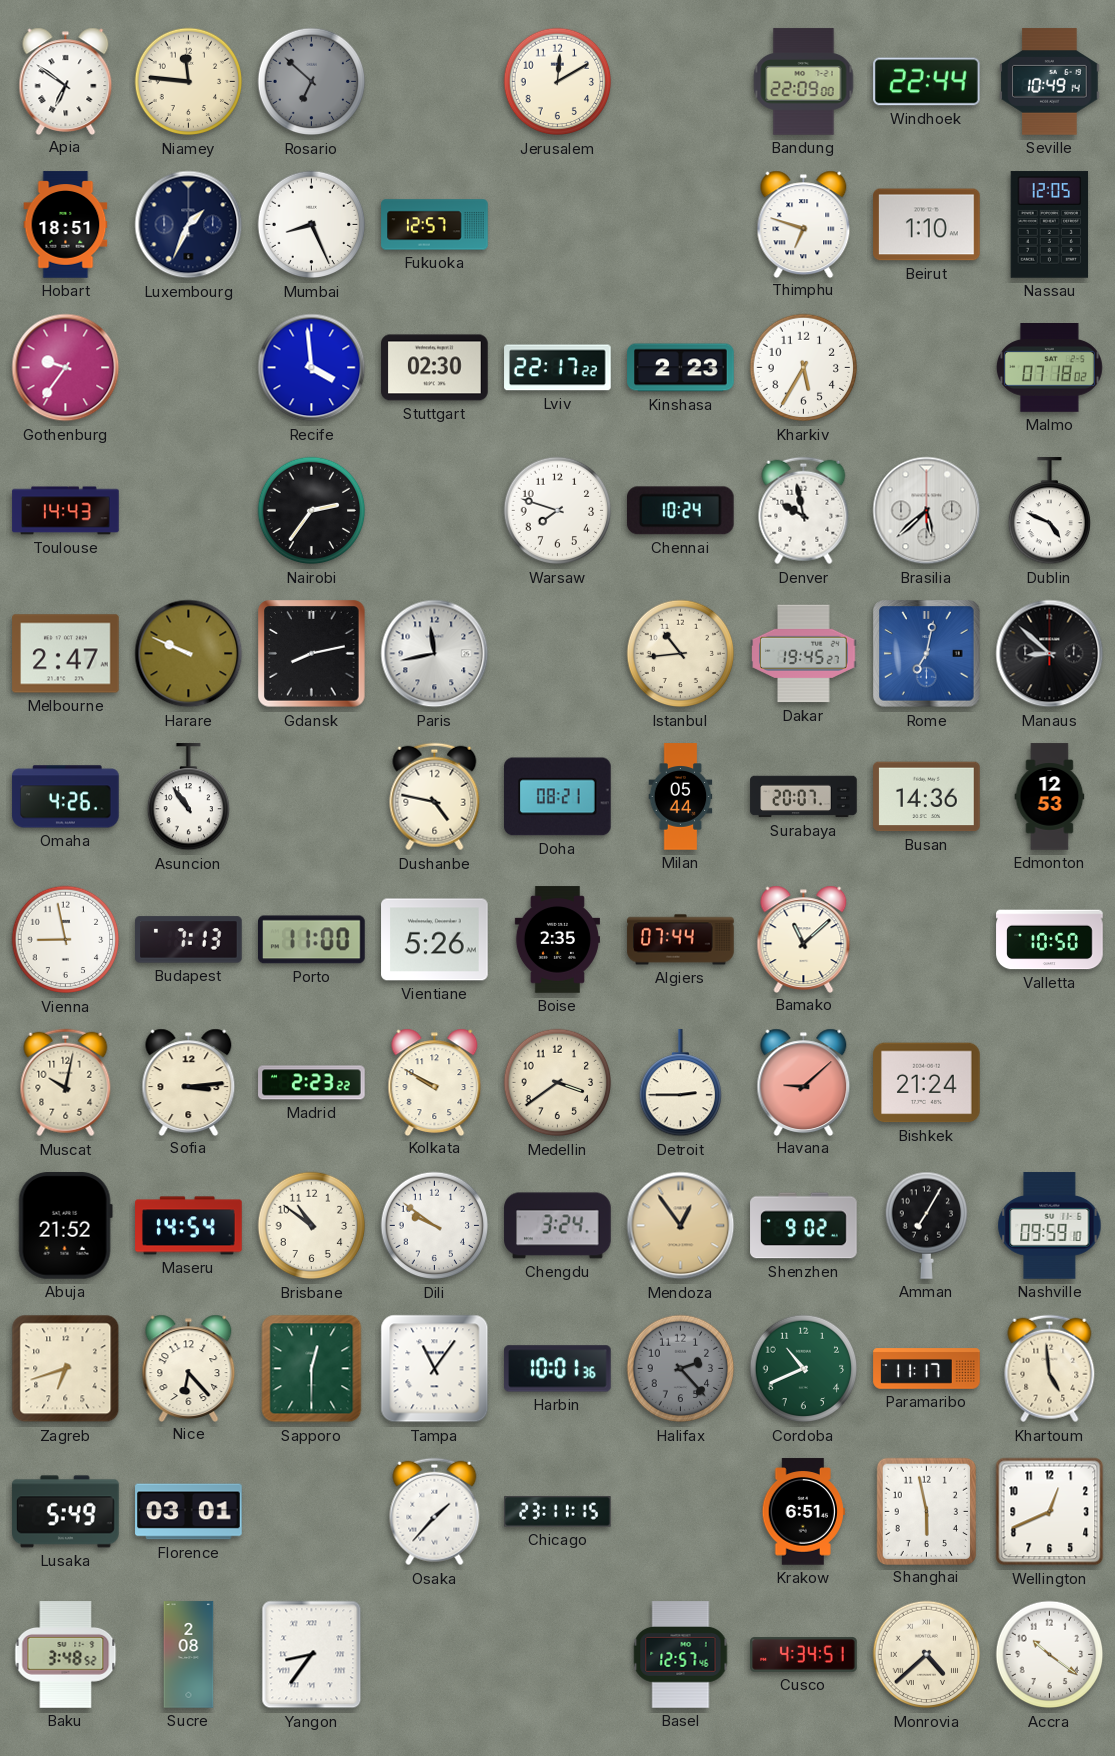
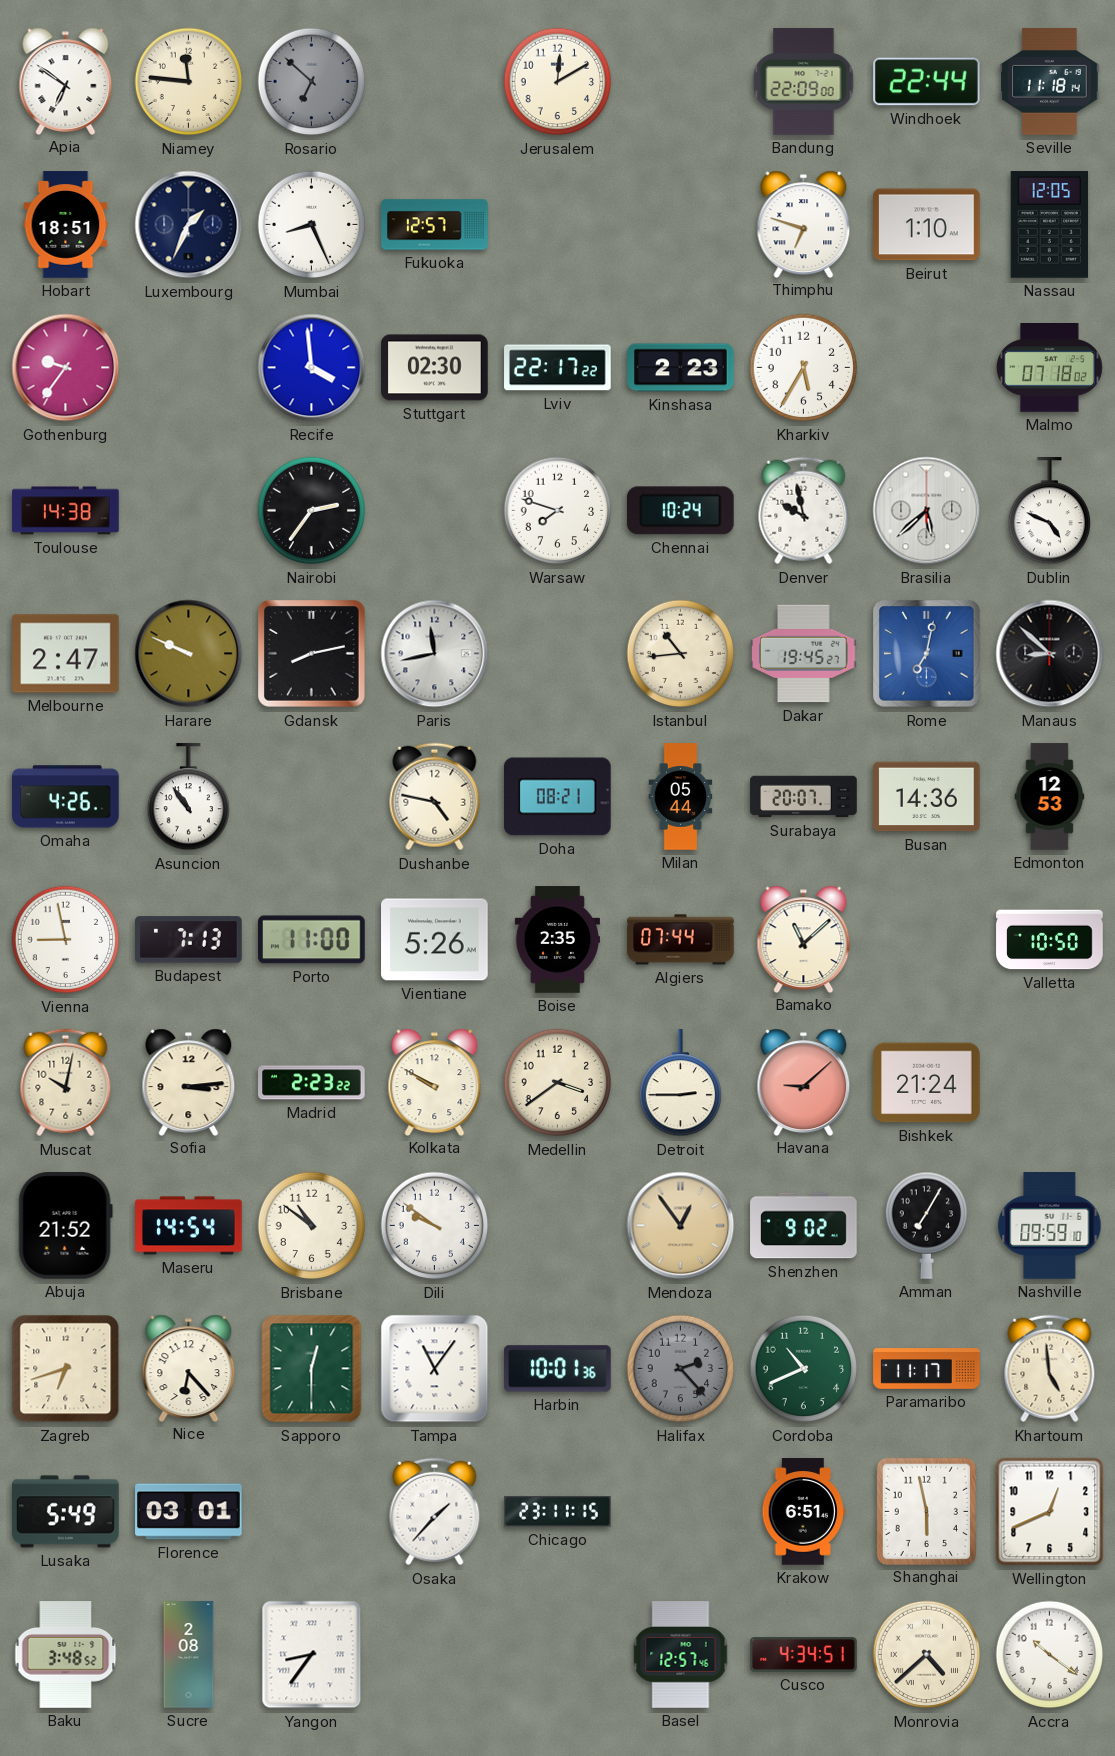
Seville: 10:49 -> 11:18 (1050, 82)
Toulouse: 14:43 -> 14:38 (66, 511)
Chengdu: 3:24 -> none (558, 1226)
